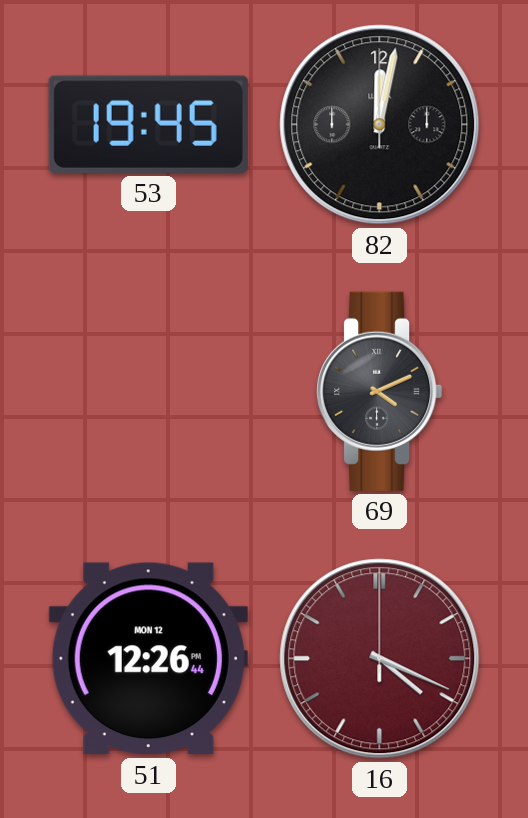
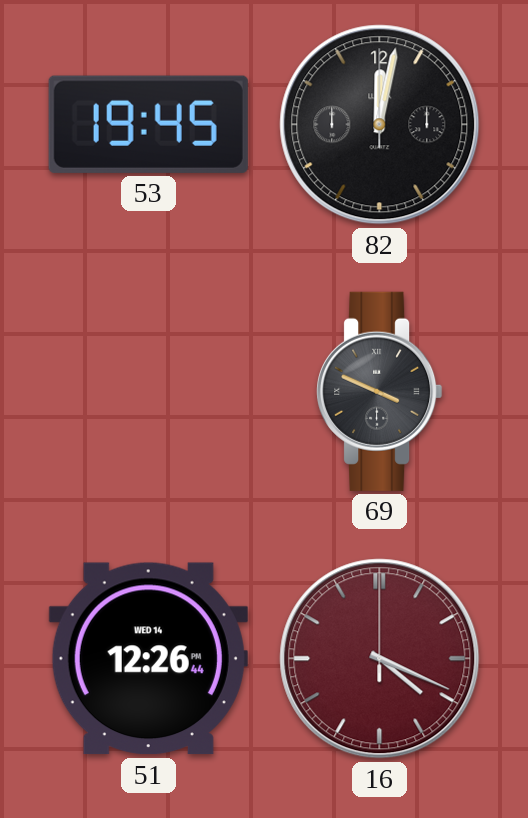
69: 4:11 -> 3:49 (380, 391)
51 date: MON 12 -> WED 14 (148, 659)
